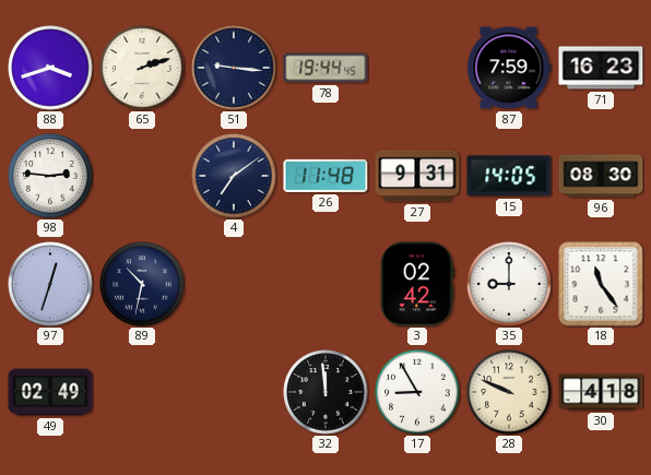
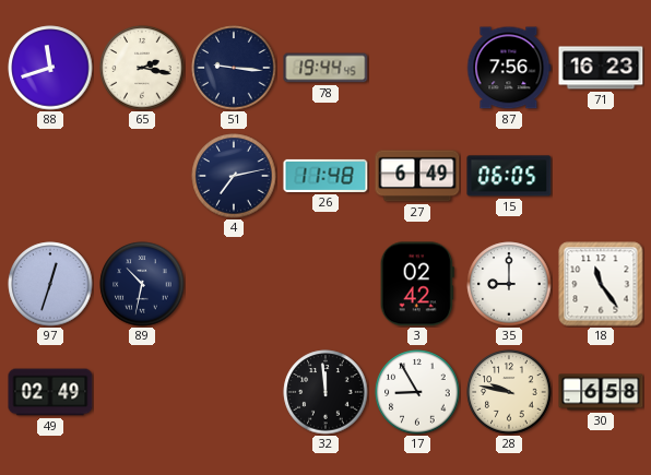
88: 3:42 -> 11:42 (50, 68)
65: 2:12 -> 2:17 (142, 68)
87: 7:59 -> 7:56 (509, 68)
98: 2:46 -> none (50, 176)
4: 7:09 -> 7:13 (234, 176)
27: 9:31 -> 6:49 (417, 176)
15: 14:05 -> 06:05 (509, 176)
96: 08:30 -> none (601, 176)
28: 9:49 -> 9:47 (509, 392)
30: 4:18 -> 6:58 (601, 392)
